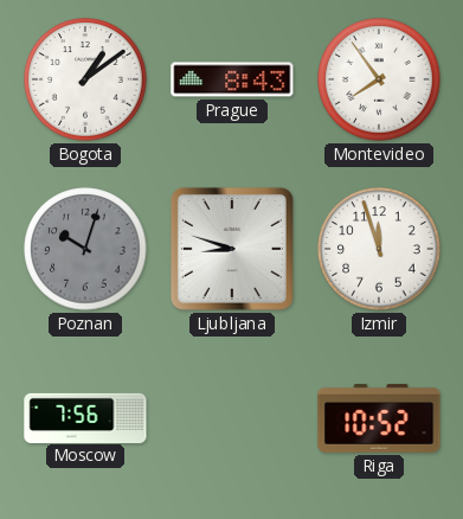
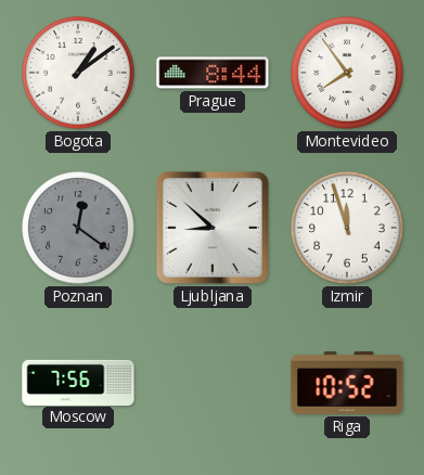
Prague: 8:43 -> 8:44 (213, 73)
Poznan: 10:03 -> 12:21 (78, 228)
Ljubljana: 8:48 -> 8:52 (213, 228)
